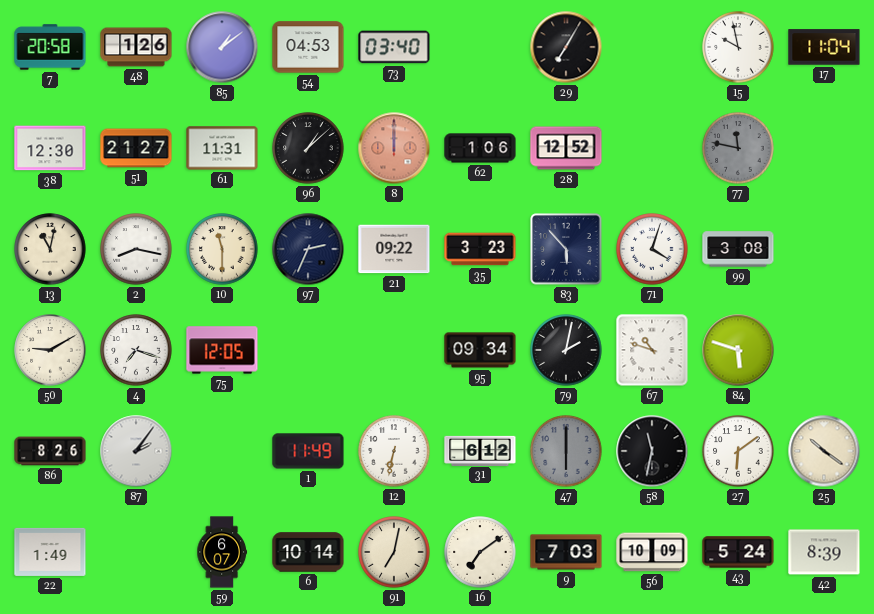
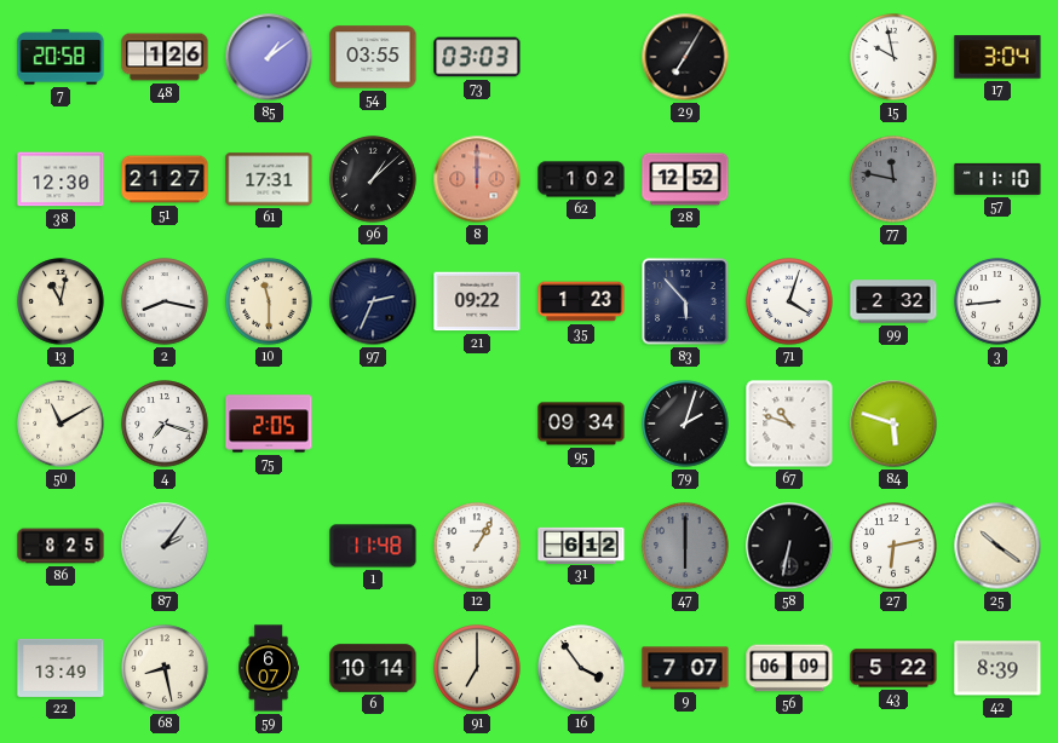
54: 04:53 -> 03:55 (373, 57)
73: 03:40 -> 03:03 (477, 57)
17: 11:04 -> 3:04 (997, 57)
61: 11:31 -> 17:31 (269, 179)
62: 1:06 -> 1:02 (581, 179)
57: none -> 11:10 (997, 179)
35: 3:23 -> 1:23 (581, 301)
99: 3:08 -> 2:32 (893, 301)
3: none -> 8:44 (997, 301)
50: 9:10 -> 11:10 (61, 424)
75: 12:05 -> 2:05 (269, 424)
79: 2:02 -> 2:03 (685, 424)
86: 8:26 -> 8:25 (61, 546)
1: 11:49 -> 11:48 (373, 546)
12: 6:32 -> 1:05 (477, 546)
58: 11:32 -> 6:32 (789, 546)
27: 6:09 -> 6:13 (893, 546)
22: 1:49 -> 13:49 (61, 668)
68: none -> 8:28 (165, 668)
91: 7:02 -> 7:00 (477, 668)
16: 7:09 -> 3:54 (581, 668)
9: 7:03 -> 7:07 (685, 668)
56: 10:09 -> 06:09 (789, 668)
43: 5:24 -> 5:22 (893, 668)
